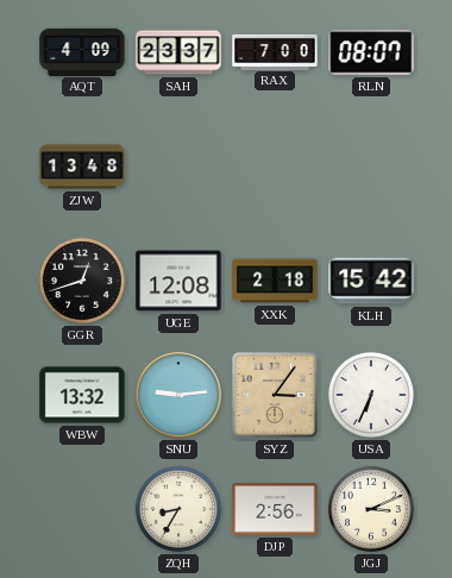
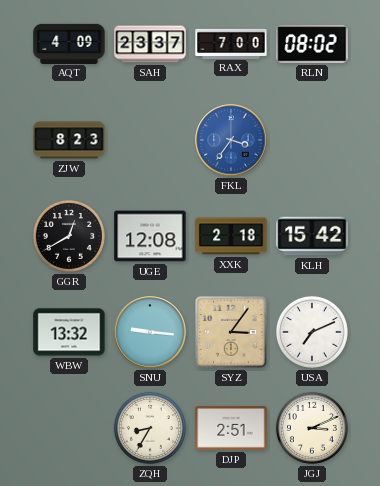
RLN: 08:07 -> 08:02 (312, 44)
ZJW: 13:48 -> 8:23 (69, 140)
FKL: none -> 3:36 (231, 140)
GGR: 12:42 -> 12:40 (69, 236)
SNU: 9:14 -> 9:16 (150, 332)
USA: 6:34 -> 7:11 (312, 332)
DJP: 2:56 -> 2:51 (231, 428)
